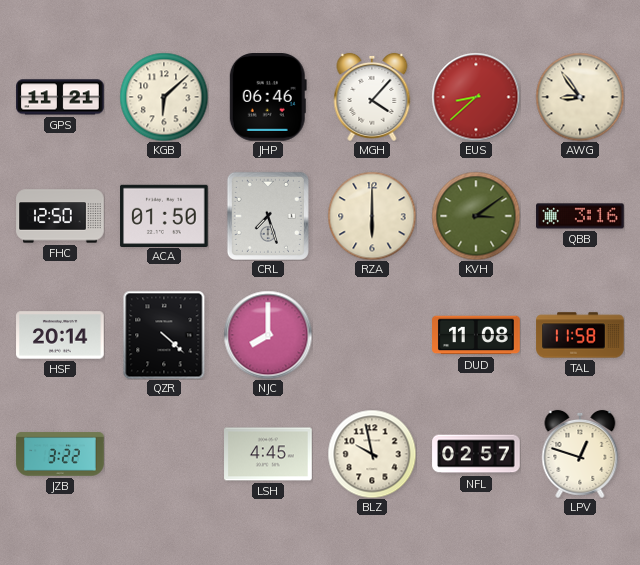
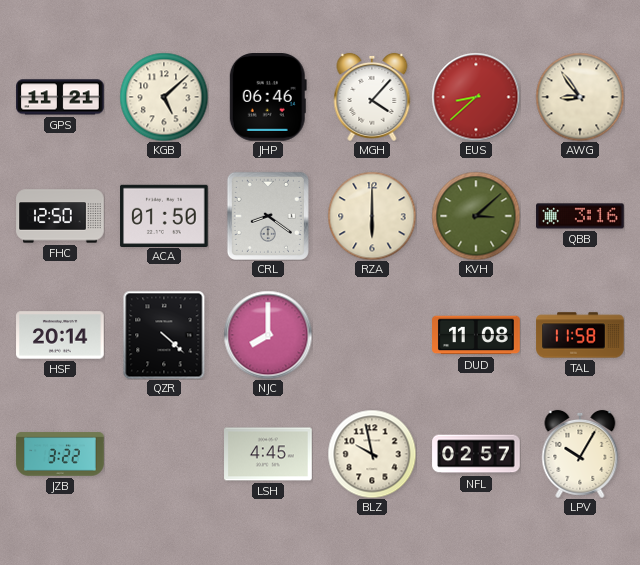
KGB: 6:08 -> 5:08 (164, 97)
CRL: 7:27 -> 8:21 (268, 216)
KVH: 3:09 -> 3:08 (476, 216)
LPV: 12:48 -> 10:05 (580, 454)
